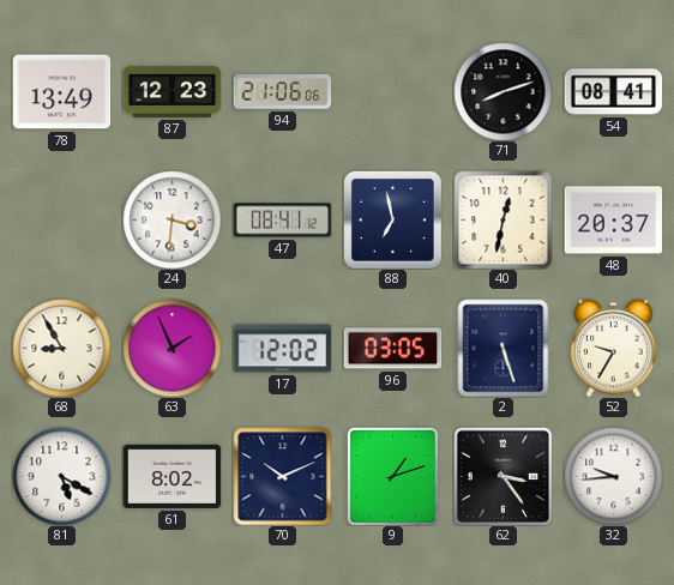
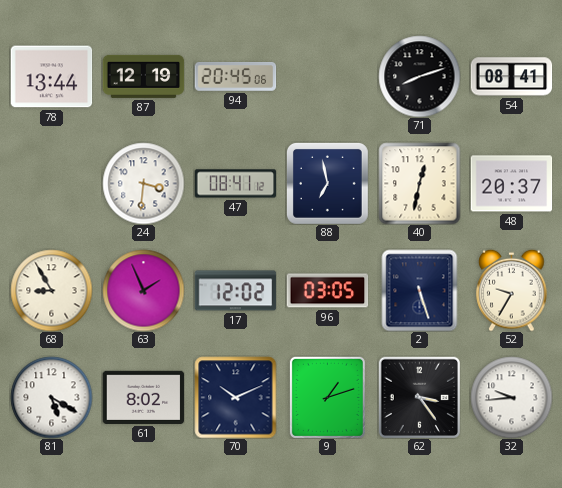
78: 13:49 -> 13:44 (51, 77)
87: 12:23 -> 12:19 (143, 76)
94: 21:06 -> 20:45 (235, 77)
